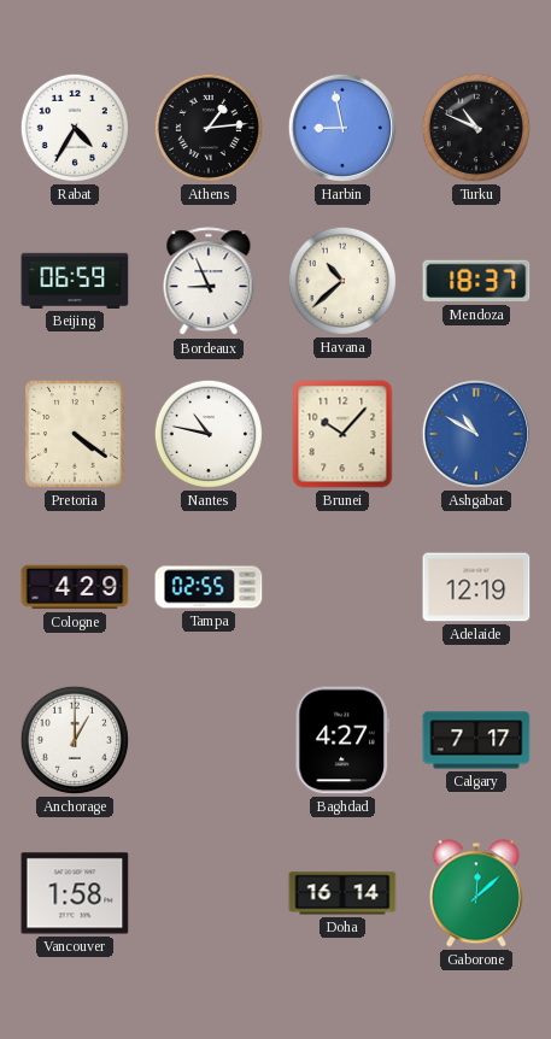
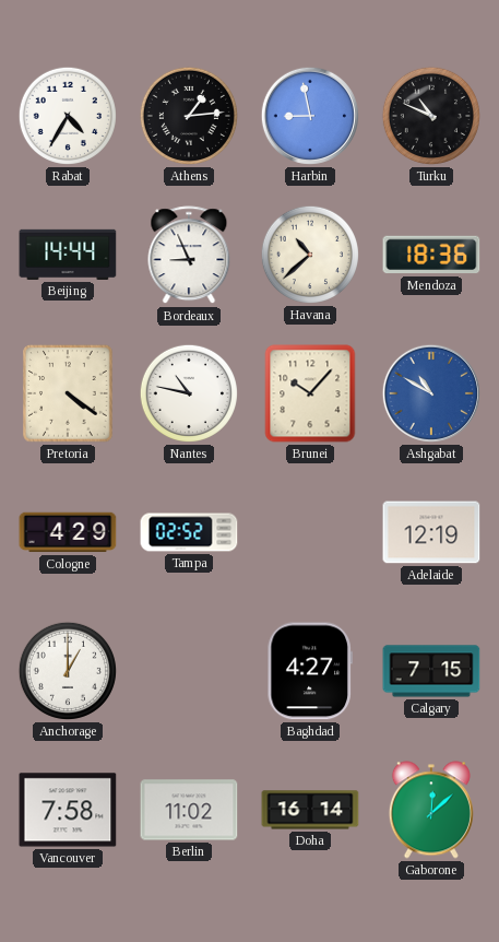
Beijing: 06:59 -> 14:44 (68, 255)
Mendoza: 18:37 -> 18:36 (431, 255)
Tampa: 02:55 -> 02:52 (189, 532)
Calgary: 7:17 -> 7:15 (431, 671)
Vancouver: 1:58 -> 7:58 (68, 810)
Berlin: none -> 11:02 (189, 810)
